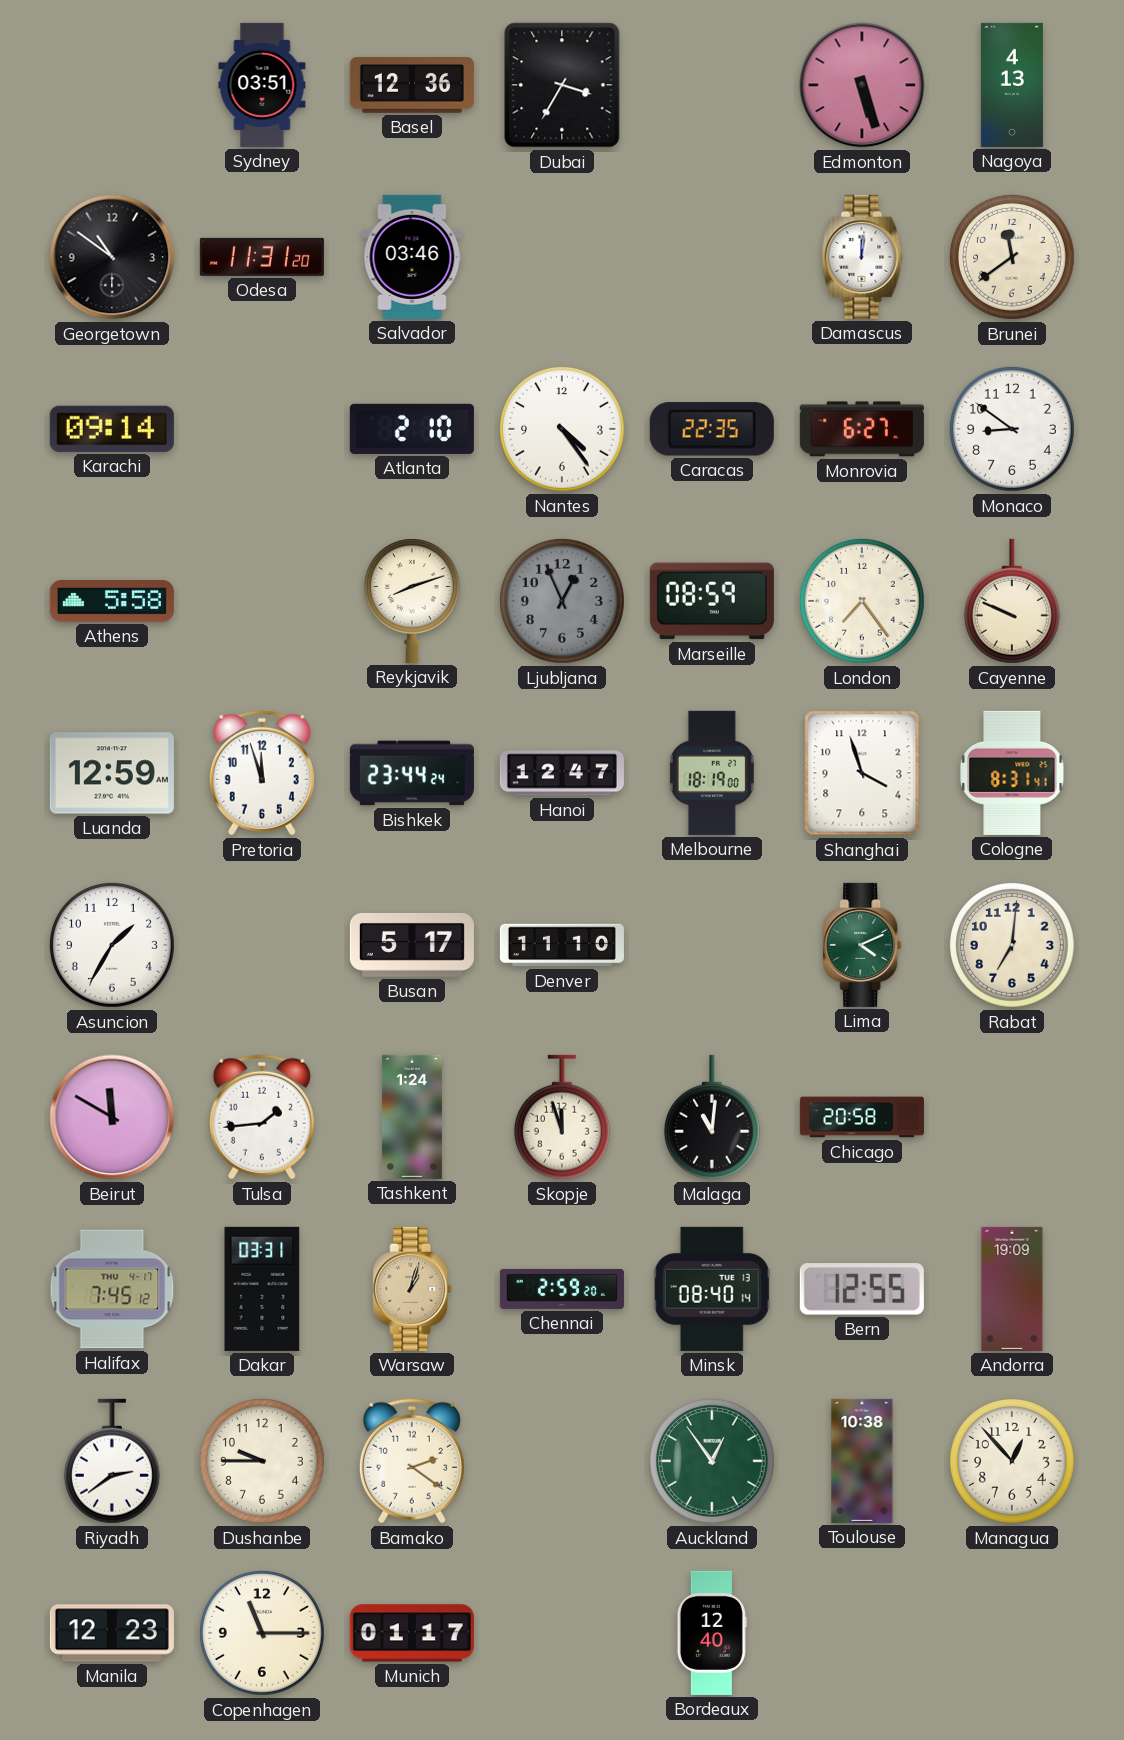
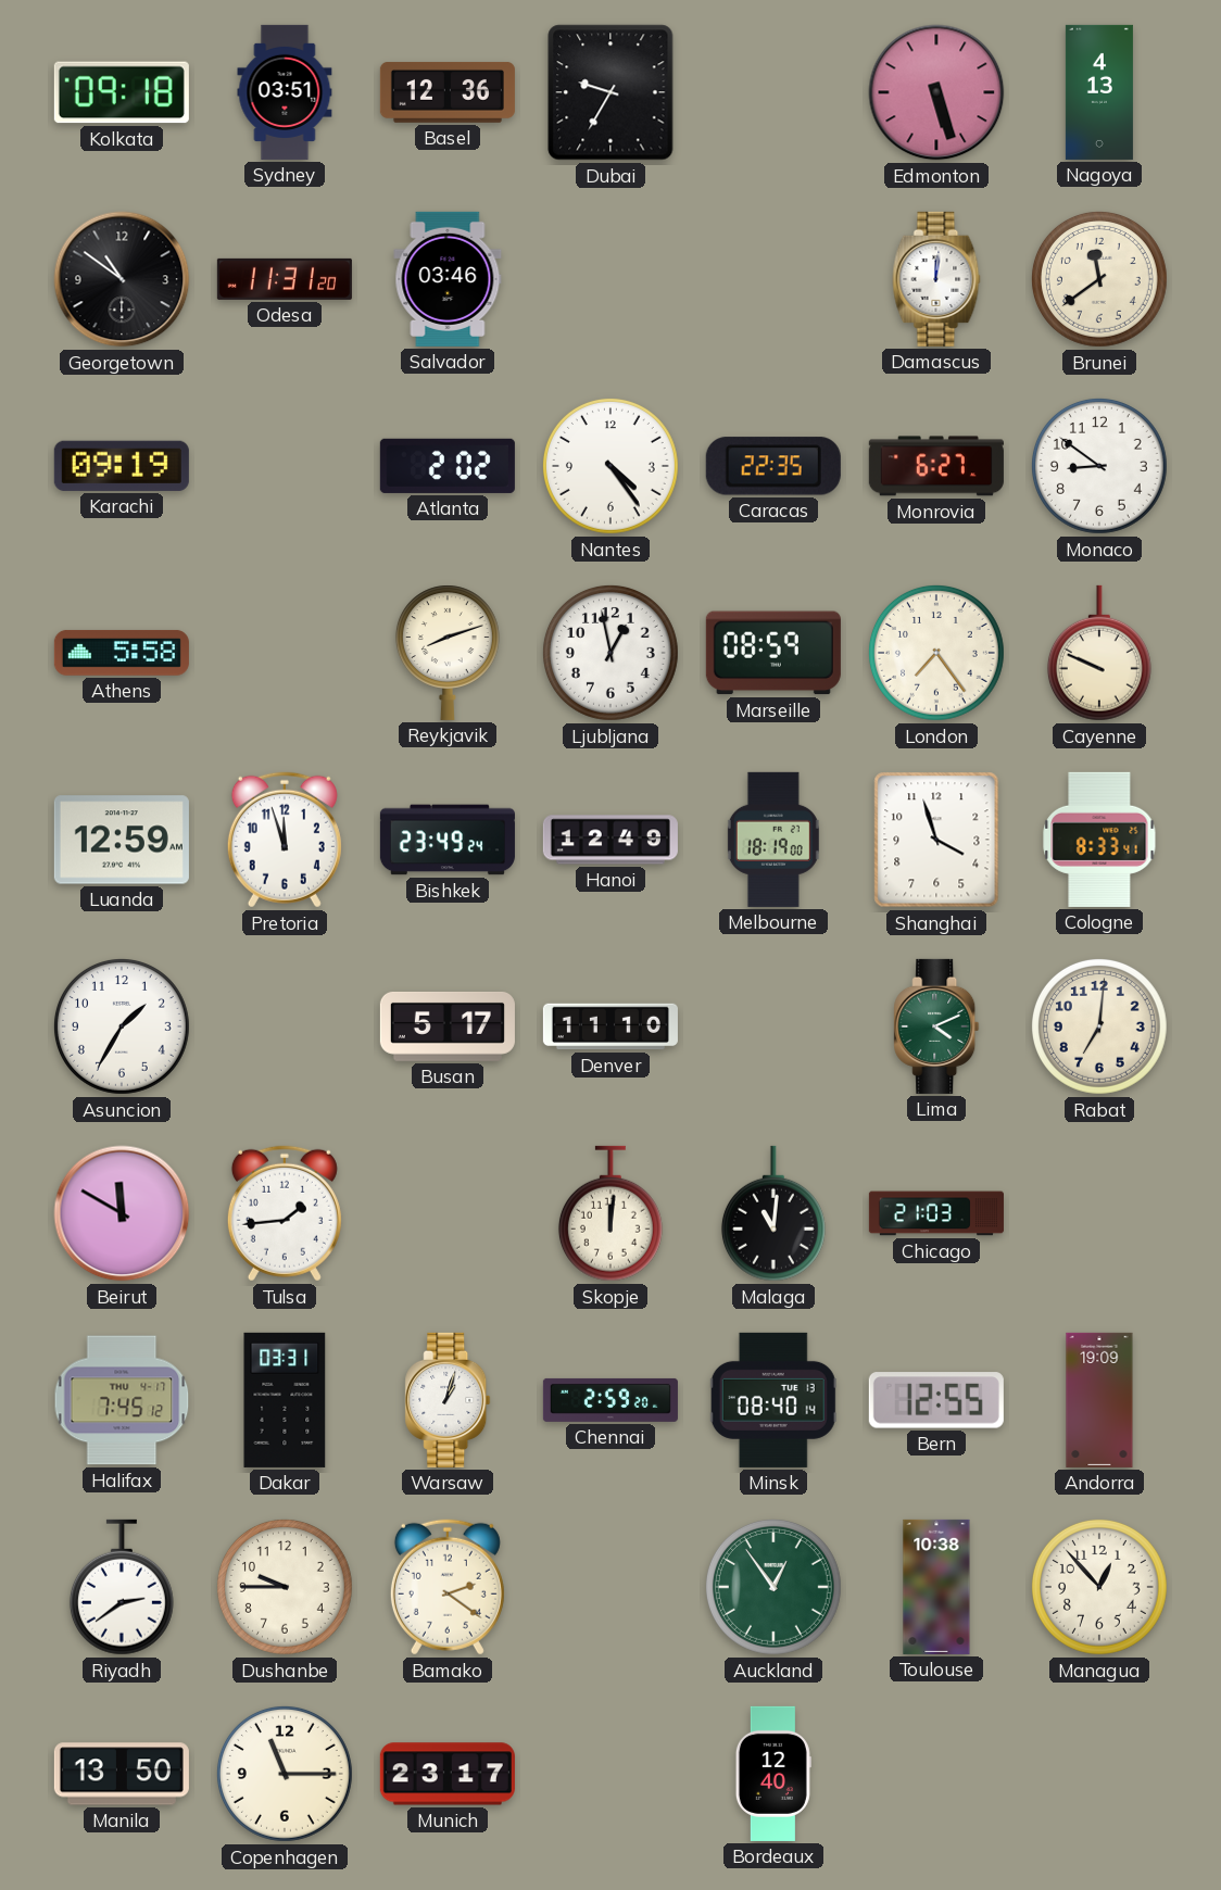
Kolkata: none -> 09:18 (122, 92)
Dubai: 3:35 -> 9:35 (610, 92)
Karachi: 09:14 -> 09:19 (122, 466)
Atlanta: 2:10 -> 2:02 (448, 466)
Ljubljana: 12:56 -> 12:58 (610, 653)
Ljubljana dial: grey -> white (610, 653)
Bishkek: 23:44 -> 23:49 (448, 840)
Hanoi: 12:47 -> 12:49 (610, 840)
Cologne: 8:31 -> 8:33 (1099, 840)
Tashkent: 1:24 -> none (412, 1117)
Skopje: 11:57 -> 12:01 (610, 1213)
Chicago: 20:58 -> 21:03 (936, 1213)
Warsaw dial: champagne -> white (448, 1400)
Manila: 12:23 -> 13:50 (122, 1774)
Munich: 01:17 -> 23:17 (448, 1774)
